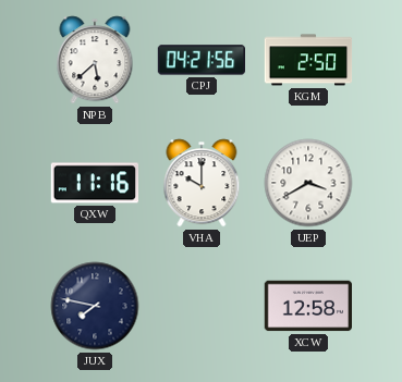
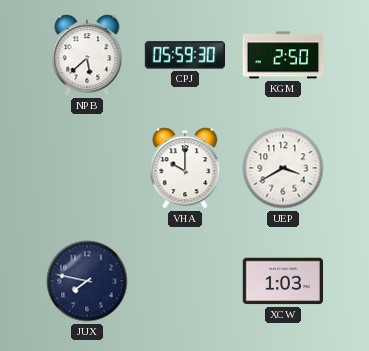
CPJ: 04:21 -> 05:59 (185, 55)
QXW: 11:16 -> none (94, 183)
XCW: 12:58 -> 1:03 (282, 281)
